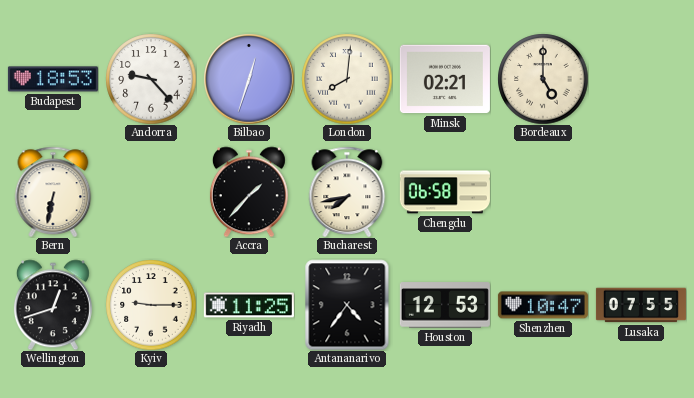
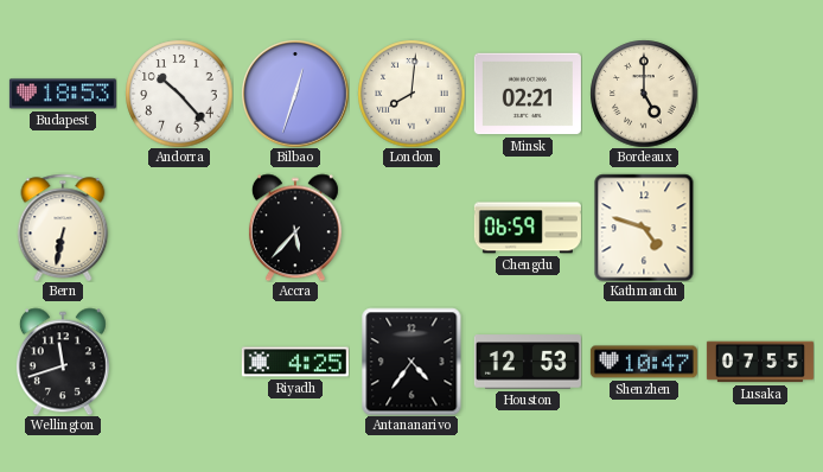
Andorra: 9:23 -> 10:23 (179, 94)
Accra: 1:37 -> 5:37 (295, 228)
Bucharest: 7:43 -> none (347, 191)
Chengdu: 06:58 -> 06:59 (528, 228)
Kathmandu: none -> 4:48 (644, 228)
Wellington: 12:42 -> 11:42 (63, 362)
Kyiv: 9:15 -> none (151, 305)
Riyadh: 11:25 -> 4:25 (295, 362)
